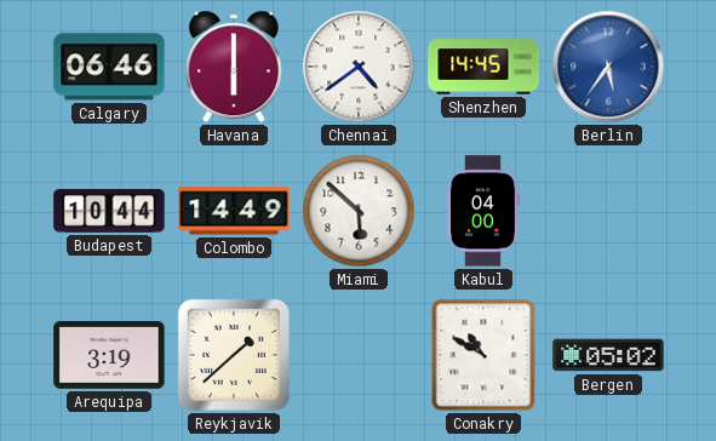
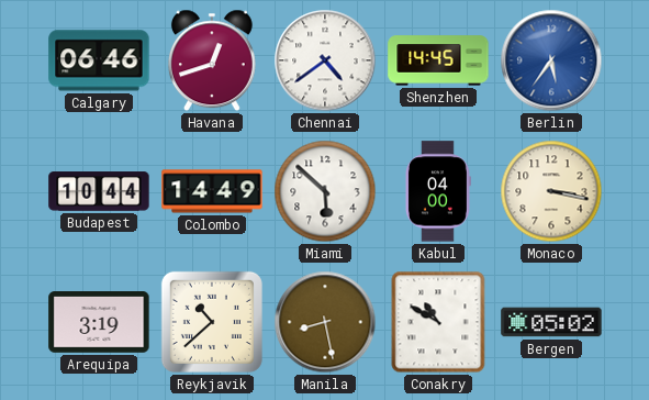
Havana: 6:00 -> 12:42 (212, 60)
Monaco: none -> 3:17 (551, 191)
Reykjavik: 1:38 -> 10:38 (212, 322)
Manila: none -> 8:28 (325, 322)
